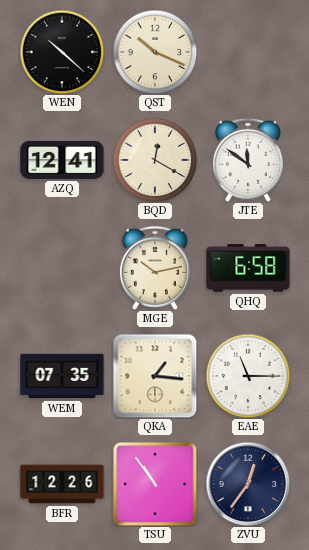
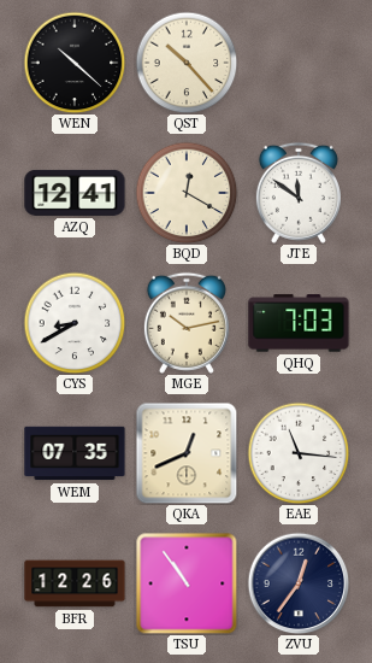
QST: 10:19 -> 10:23 (187, 63)
CYS: none -> 8:40 (75, 323)
QHQ: 6:58 -> 7:03 (299, 323)
QKA: 1:16 -> 12:41 (187, 453)
EAE: 11:15 -> 11:16 (299, 453)
